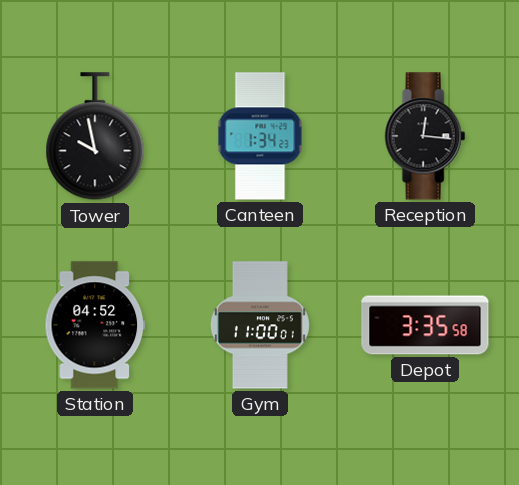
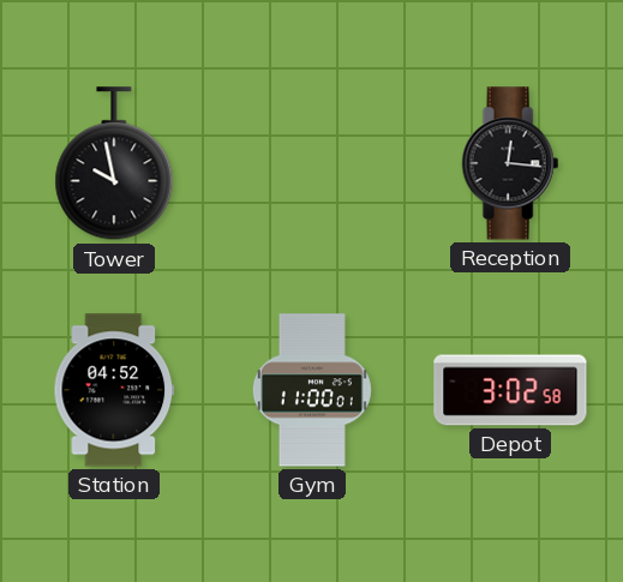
Canteen: 1:34 -> none (260, 136)
Depot: 3:35 -> 3:02 (510, 390)
